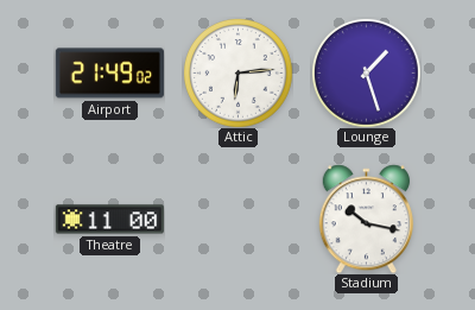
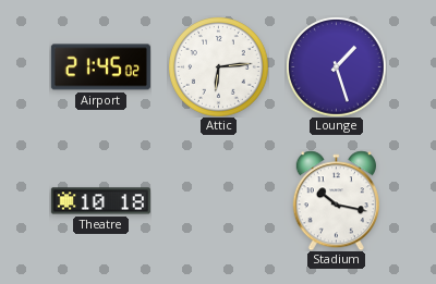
Airport: 21:49 -> 21:45 (100, 67)
Theatre: 11:00 -> 10:18 (100, 201)
